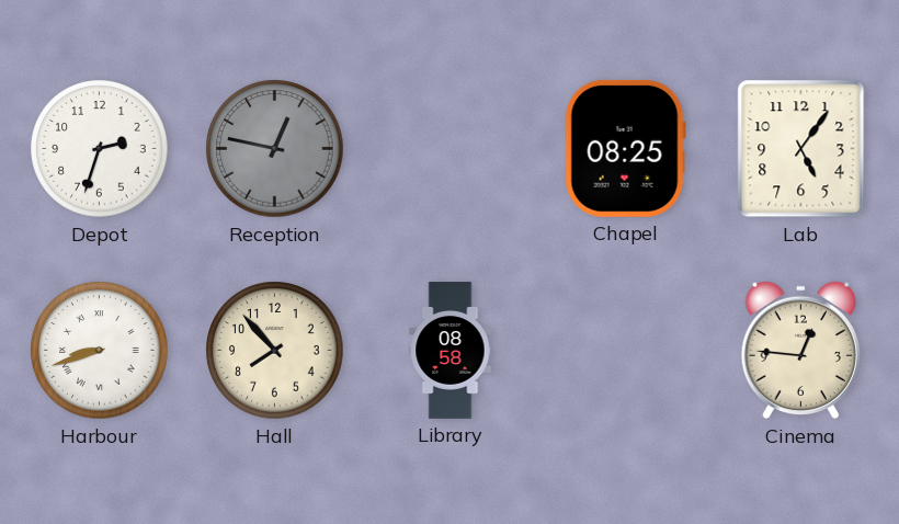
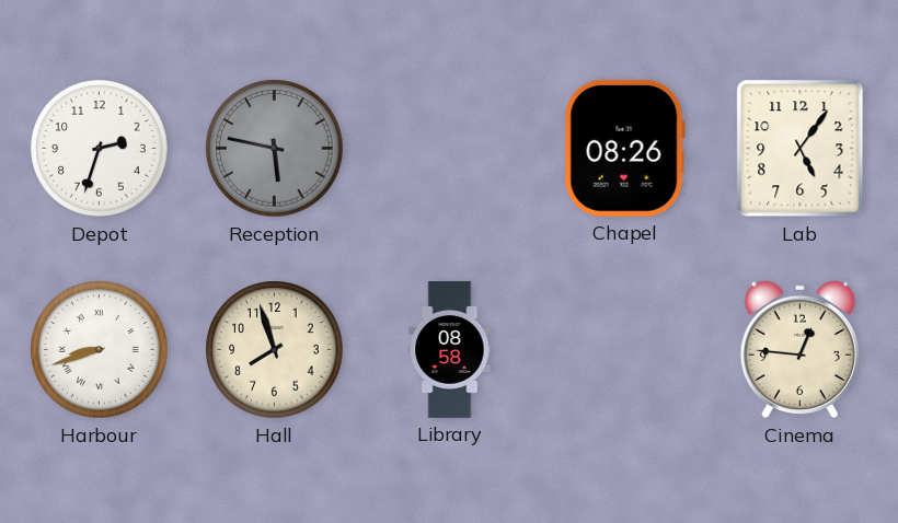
Reception: 12:47 -> 5:47 (275, 149)
Chapel: 08:25 -> 08:26 (624, 148)
Hall: 7:53 -> 7:57 (275, 350)
